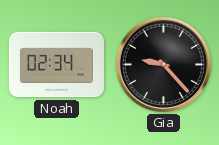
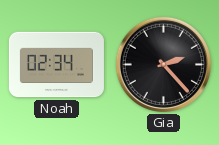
Gia: 9:23 -> 2:23 (163, 64)
